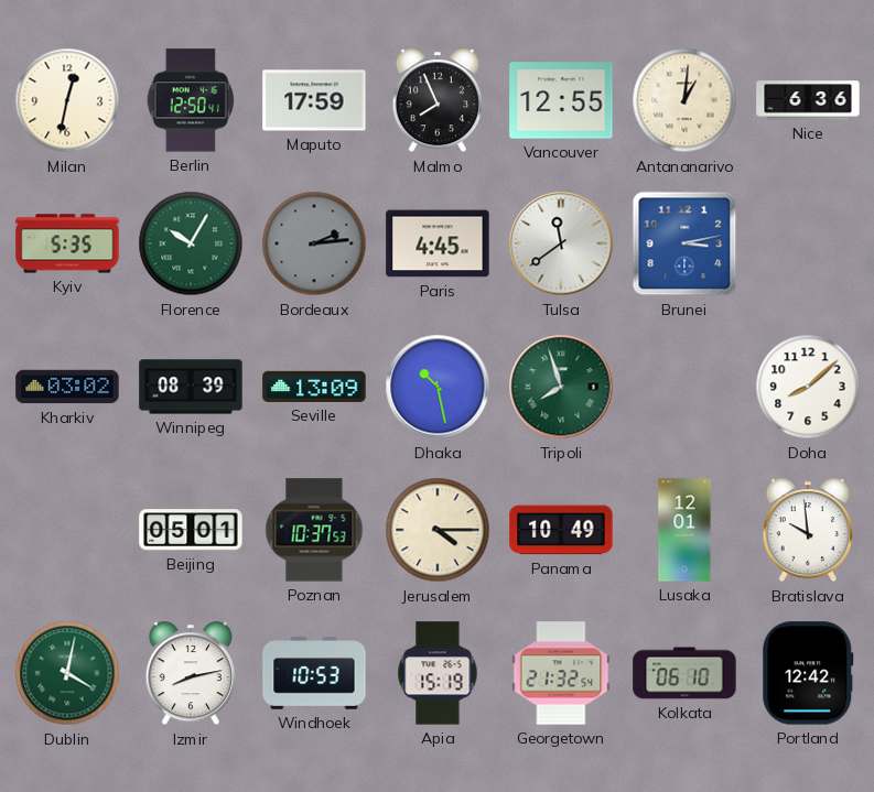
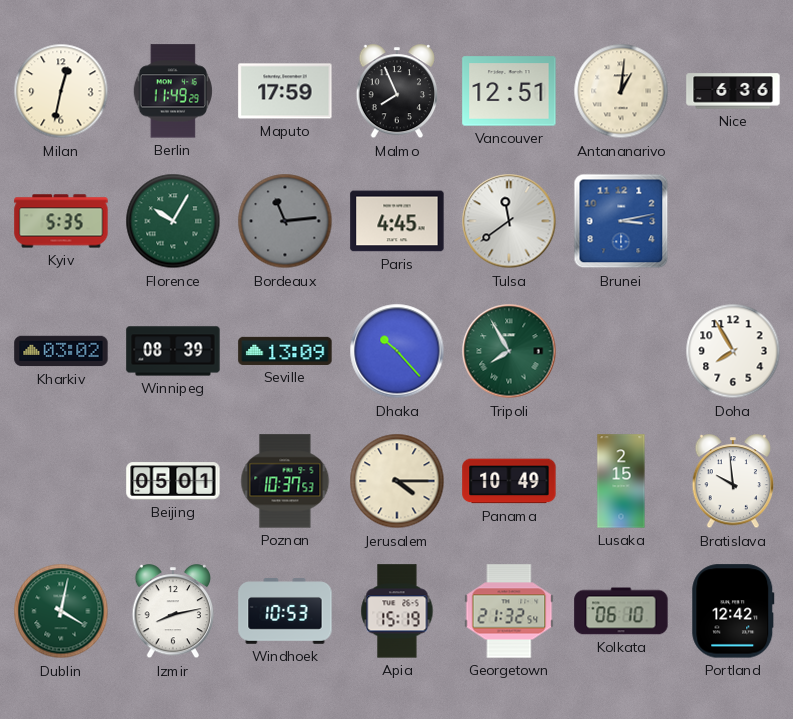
Berlin: 12:50 -> 11:49 (173, 91)
Vancouver: 12:55 -> 12:51 (509, 91)
Bordeaux: 2:14 -> 11:14 (285, 221)
Dhaka: 10:28 -> 10:23 (397, 351)
Tripoli: 7:57 -> 7:55 (509, 351)
Doha: 8:08 -> 7:55 (733, 351)
Lusaka: 12:01 -> 2:15 (621, 481)
